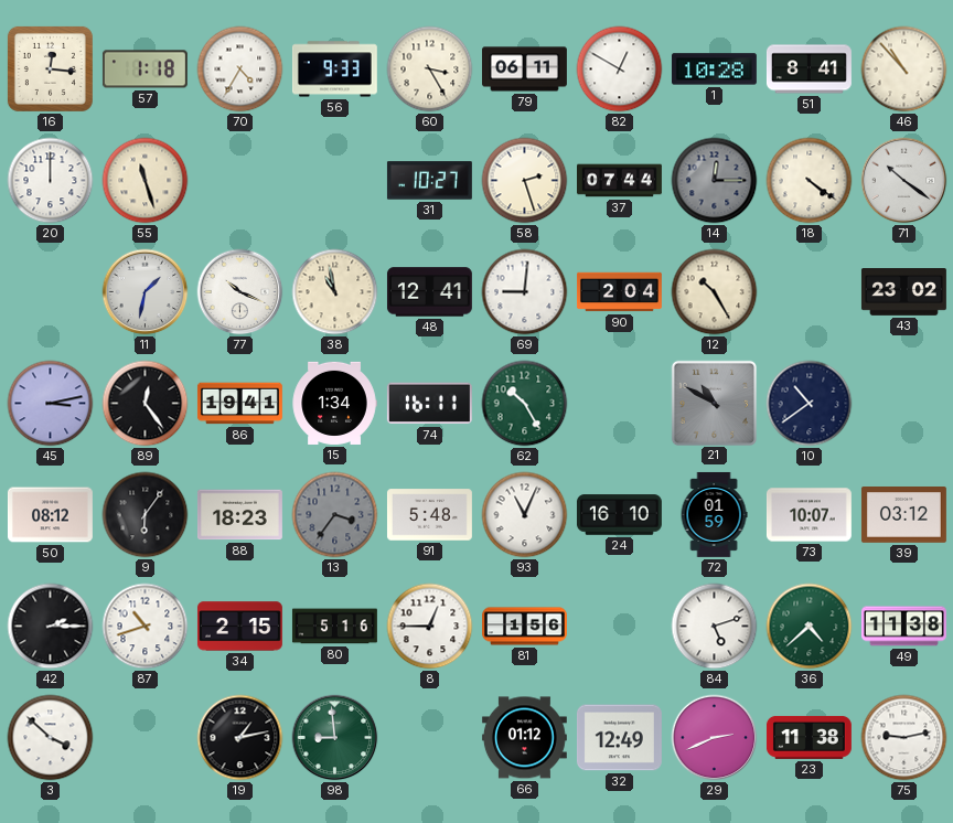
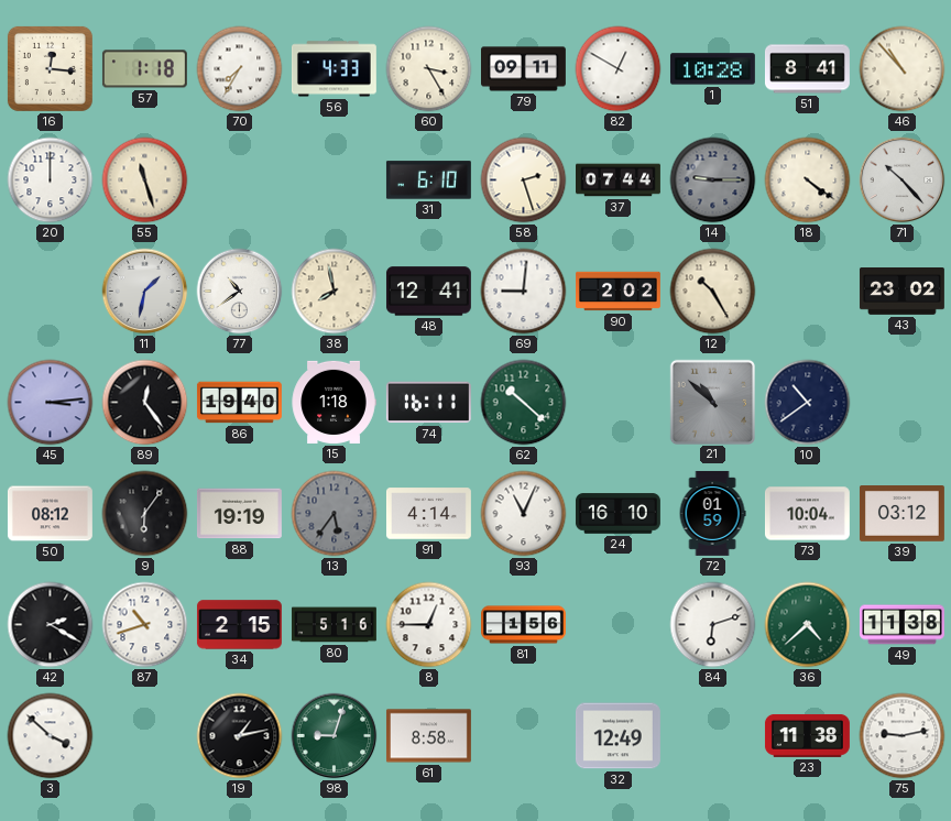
70: 4:35 -> 7:35 (240, 69)
56: 9:33 -> 4:33 (334, 69)
79: 06:11 -> 09:11 (524, 69)
31: 10:27 -> 6:10 (428, 180)
14: 12:15 -> 9:15 (713, 180)
71: 10:21 -> 10:23 (903, 180)
77: 10:19 -> 10:39 (240, 292)
38: 10:58 -> 7:58 (335, 292)
90: 2:04 -> 2:02 (619, 292)
45: 3:13 -> 3:14 (51, 403)
86: 19:41 -> 19:40 (239, 403)
15: 1:34 -> 1:18 (334, 402)
62: 10:25 -> 10:22 (524, 403)
21: 10:50 -> 10:52 (712, 402)
88: 18:23 -> 19:19 (239, 514)
13: 3:36 -> 5:36 (335, 514)
91: 5:48 -> 4:14 (428, 514)
73: 10:07 -> 10:04 (807, 514)
42: 2:15 -> 2:20 (51, 625)
84: 5:12 -> 6:12 (713, 625)
98: 8:59 -> 9:03 (335, 736)
61: none -> 8:58 (428, 736)
66: 01:12 -> none (524, 738)
29: 2:41 -> none (715, 738)
